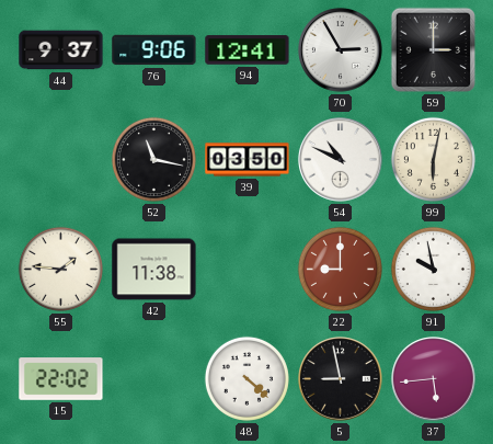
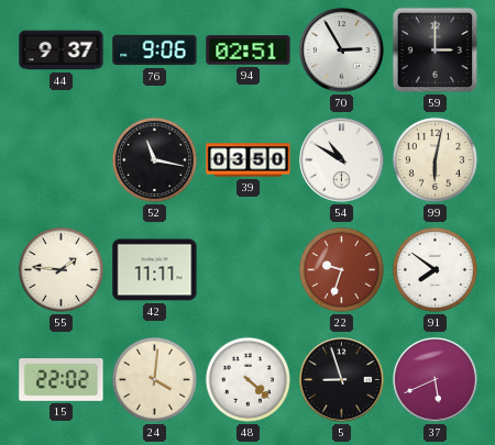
94: 12:41 -> 02:51 (249, 51)
54: 10:49 -> 10:50 (342, 160)
42: 11:38 -> 11:11 (155, 270)
22: 9:00 -> 9:33 (341, 269)
91: 9:58 -> 7:51 (435, 269)
24: none -> 4:01 (154, 379)
5: 8:58 -> 8:57 (342, 380)
37: 5:44 -> 5:41 (436, 380)
